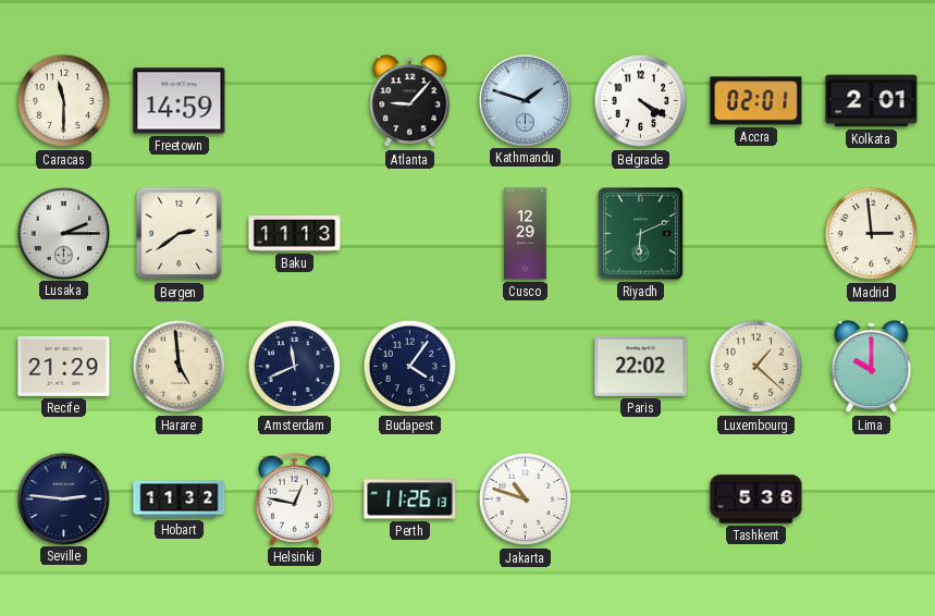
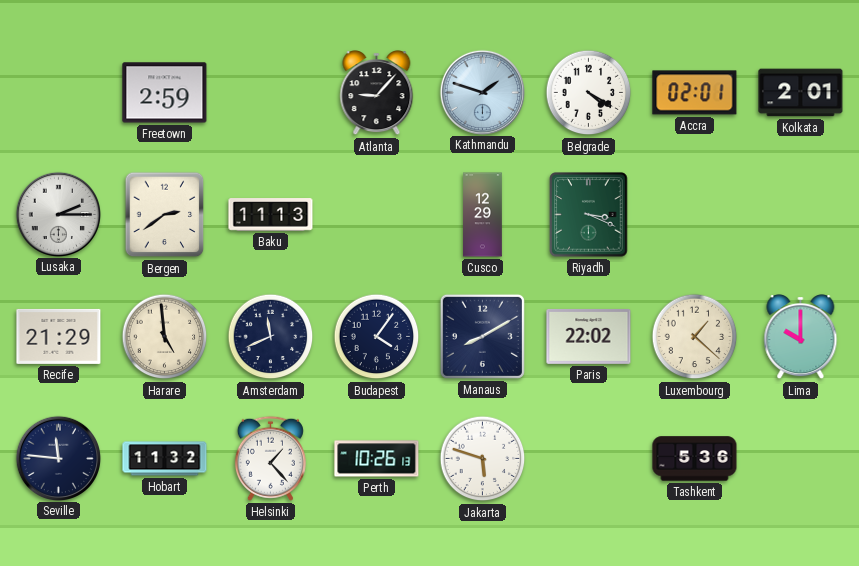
Caracas: 11:30 -> none (64, 101)
Freetown: 14:59 -> 2:59 (165, 93)
Riyadh: 6:11 -> 3:19 (589, 215)
Madrid: 2:59 -> none (872, 234)
Manaus: none -> 8:10 (482, 336)
Seville: 2:46 -> 11:46 (58, 458)
Helsinki: 12:47 -> 1:23 (270, 458)
Perth: 11:26 -> 10:26 (377, 459)
Jakarta: 10:48 -> 5:48 (483, 459)
